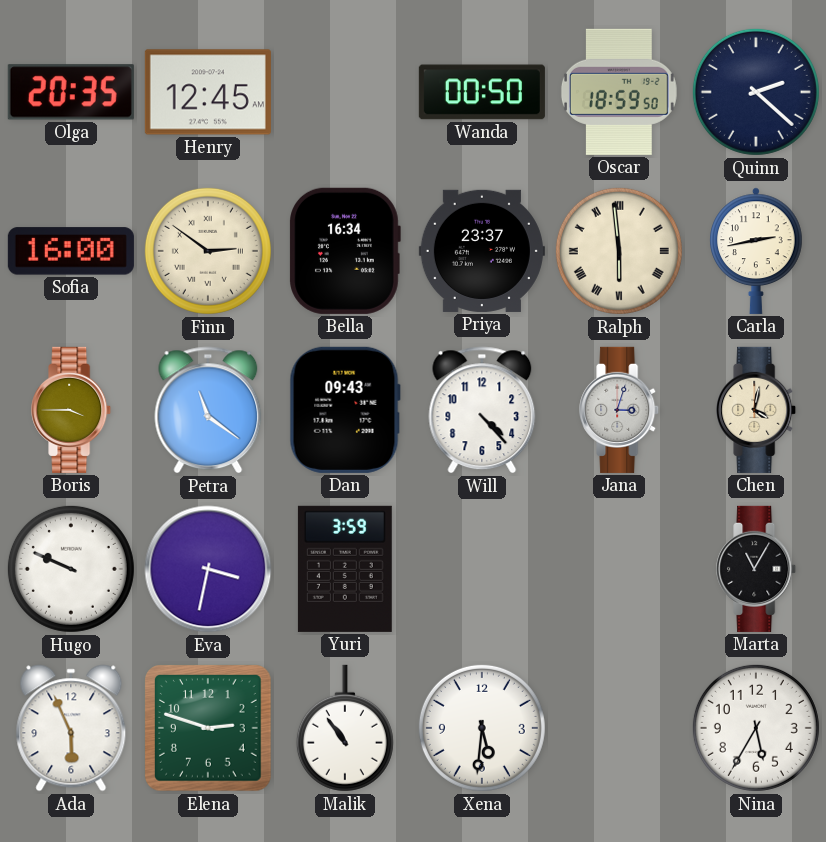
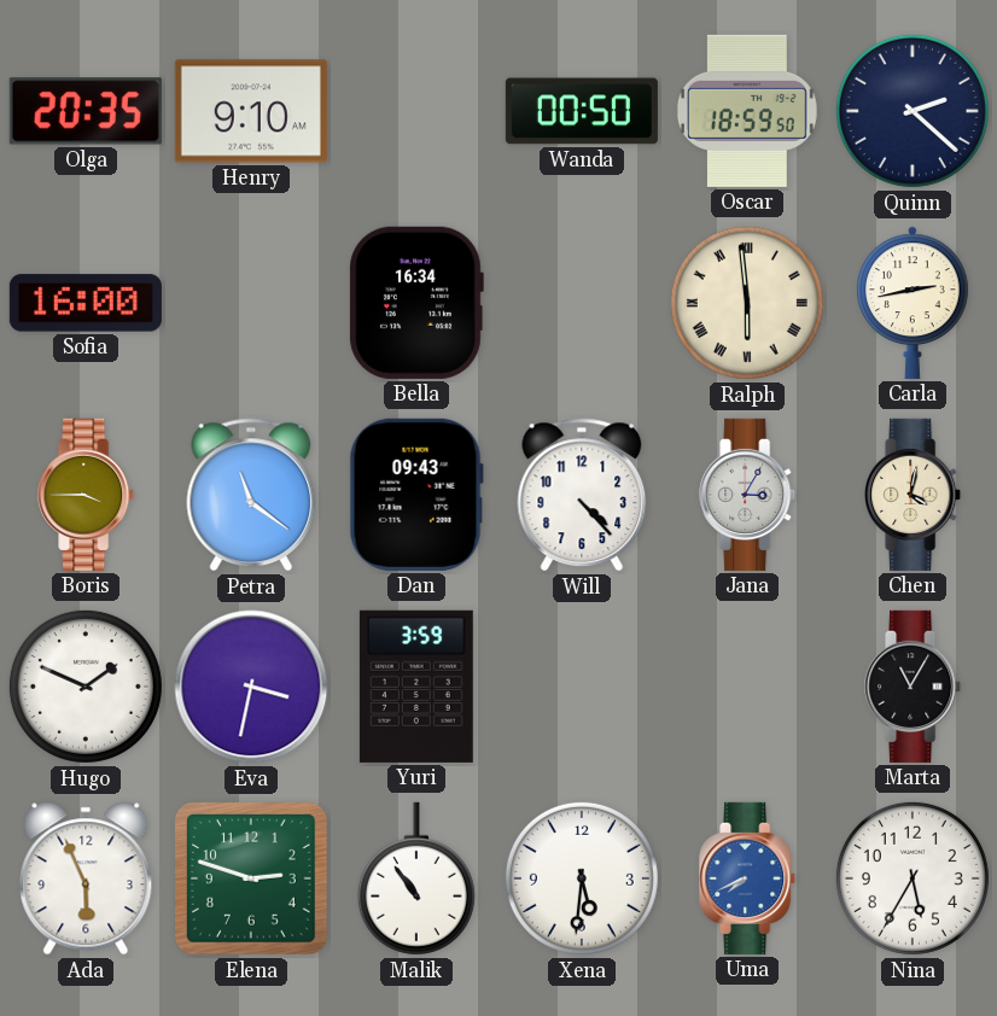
Henry: 12:45 -> 9:10 (251, 111)
Finn: 2:51 -> none (208, 251)
Priya: 23:37 -> none (482, 251)
Jana: 3:03 -> 3:05 (748, 495)
Hugo: 9:49 -> 1:49 (86, 687)
Uma: none -> 7:41 (748, 878)
